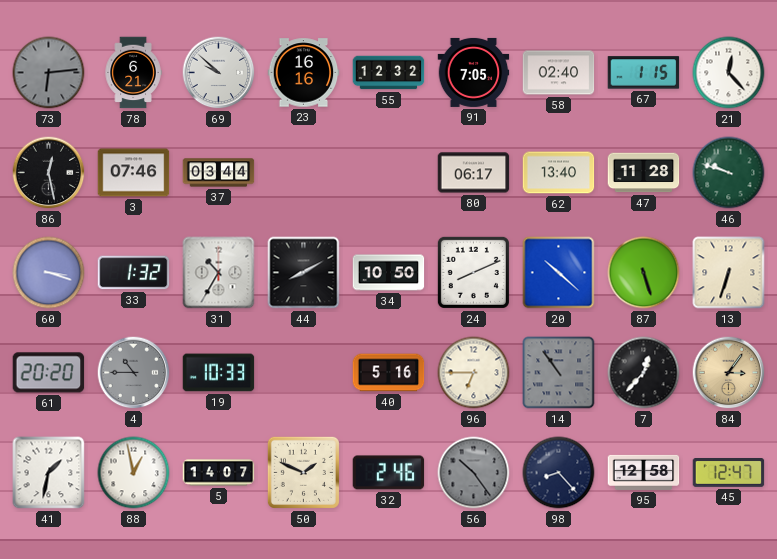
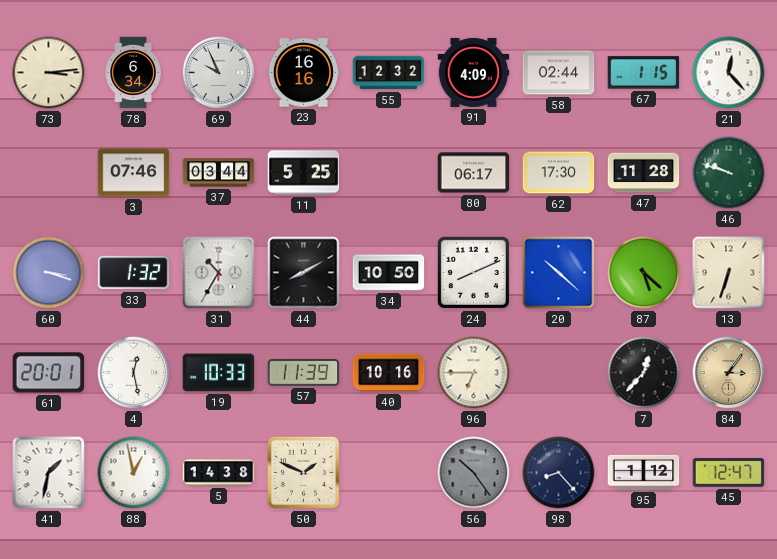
73: 6:14 -> 3:14 (49, 73)
73 dial: grey -> cream (49, 73)
78: 6:21 -> 6:34 (133, 73)
69: 9:52 -> 9:56 (219, 73)
91: 7:05 -> 4:09 (474, 72)
58: 02:40 -> 02:44 (559, 73)
86: 12:28 -> none (49, 173)
11: none -> 5:25 (304, 173)
62: 13:40 -> 17:30 (559, 173)
87: 5:27 -> 5:22 (644, 273)
61: 20:20 -> 20:01 (49, 373)
4: 10:45 -> 12:28 (134, 373)
4 dial: grey -> white (134, 373)
57: none -> 11:39 (304, 372)
40: 5:16 -> 10:16 (389, 373)
14: 10:54 -> none (559, 373)
5: 14:07 -> 14:38 (219, 473)
32: 2:46 -> none (389, 473)
95: 12:58 -> 1:12 (644, 472)
